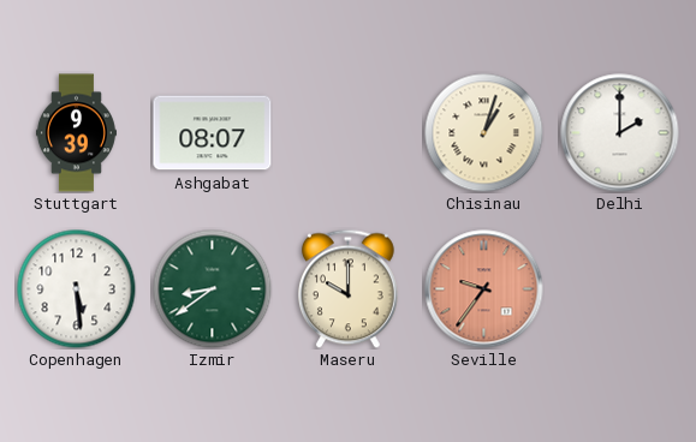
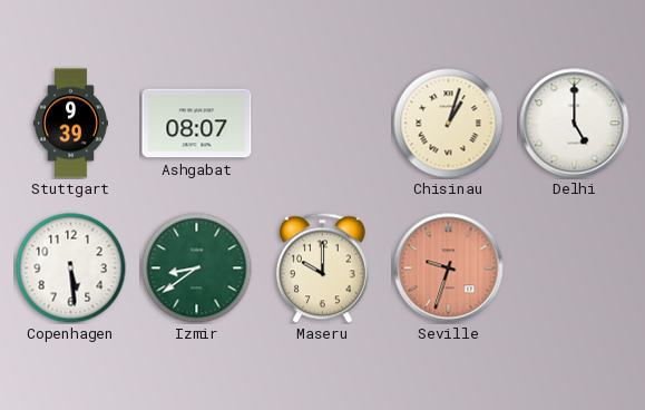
Delhi: 2:00 -> 5:00 (575, 124)
Seville: 9:36 -> 9:33 (449, 269)
